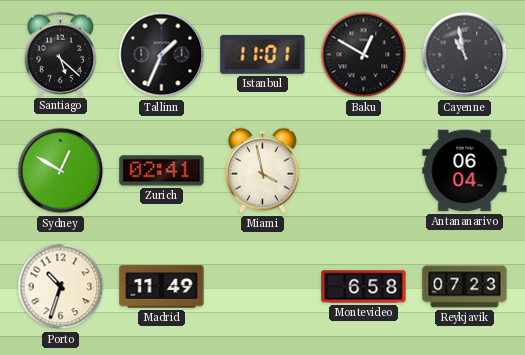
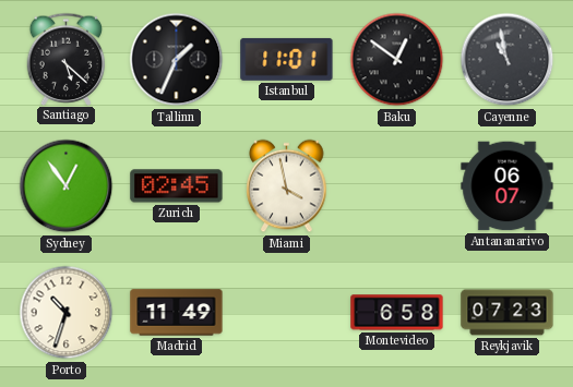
Baku: 12:50 -> 12:51 (397, 60)
Sydney: 12:50 -> 12:54 (67, 186)
Zurich: 02:41 -> 02:45 (177, 186)
Antananarivo: 06:04 -> 06:07 (508, 186)
